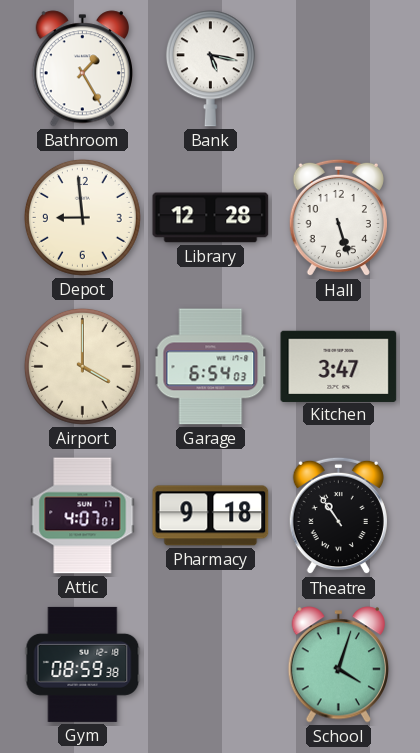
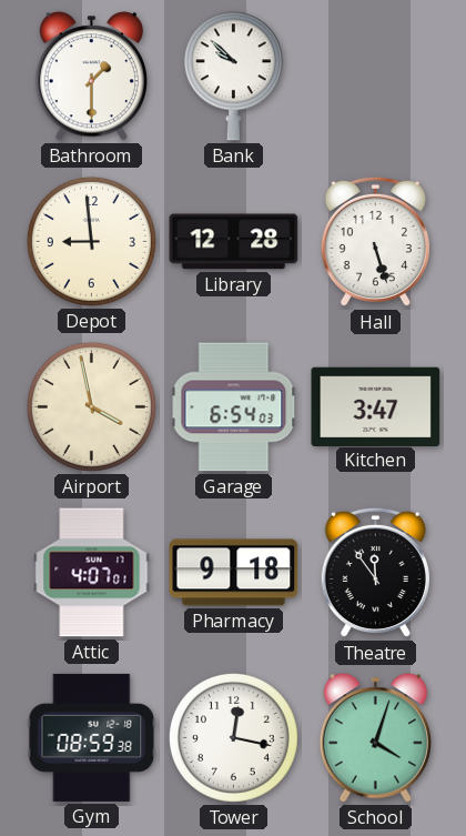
Bathroom: 1:25 -> 1:30 (91, 77)
Bank: 5:17 -> 9:52 (233, 77)
Airport: 4:00 -> 3:58 (91, 406)
Theatre: 10:54 -> 11:54 (375, 573)
Tower: none -> 12:17 (233, 737)
